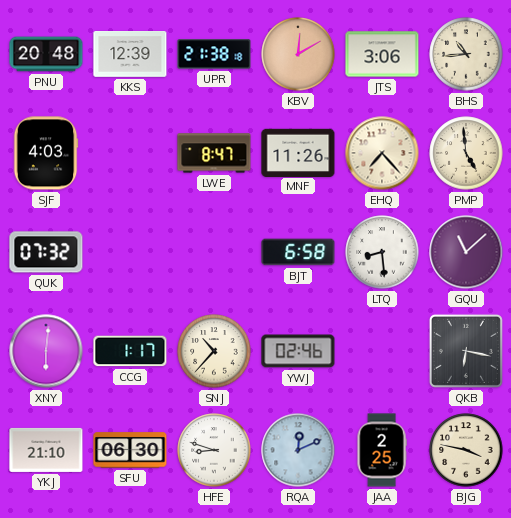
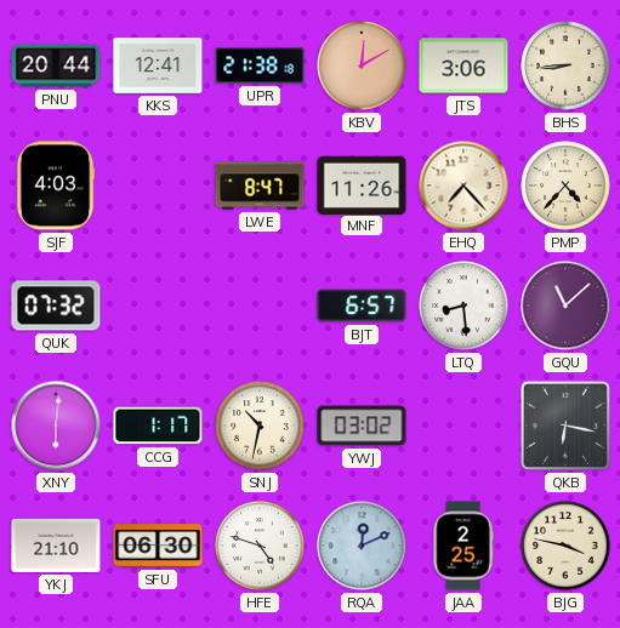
PNU: 20:48 -> 20:44 (56, 65)
KKS: 12:39 -> 12:41 (158, 67)
BHS: 10:44 -> 8:44 (565, 65)
PMP: 4:59 -> 4:37 (565, 185)
BJT: 6:58 -> 6:57 (362, 306)
SNJ: 10:37 -> 10:32 (260, 426)
YWJ: 02:46 -> 03:02 (362, 426)
HFE: 8:48 -> 4:48 (260, 546)
